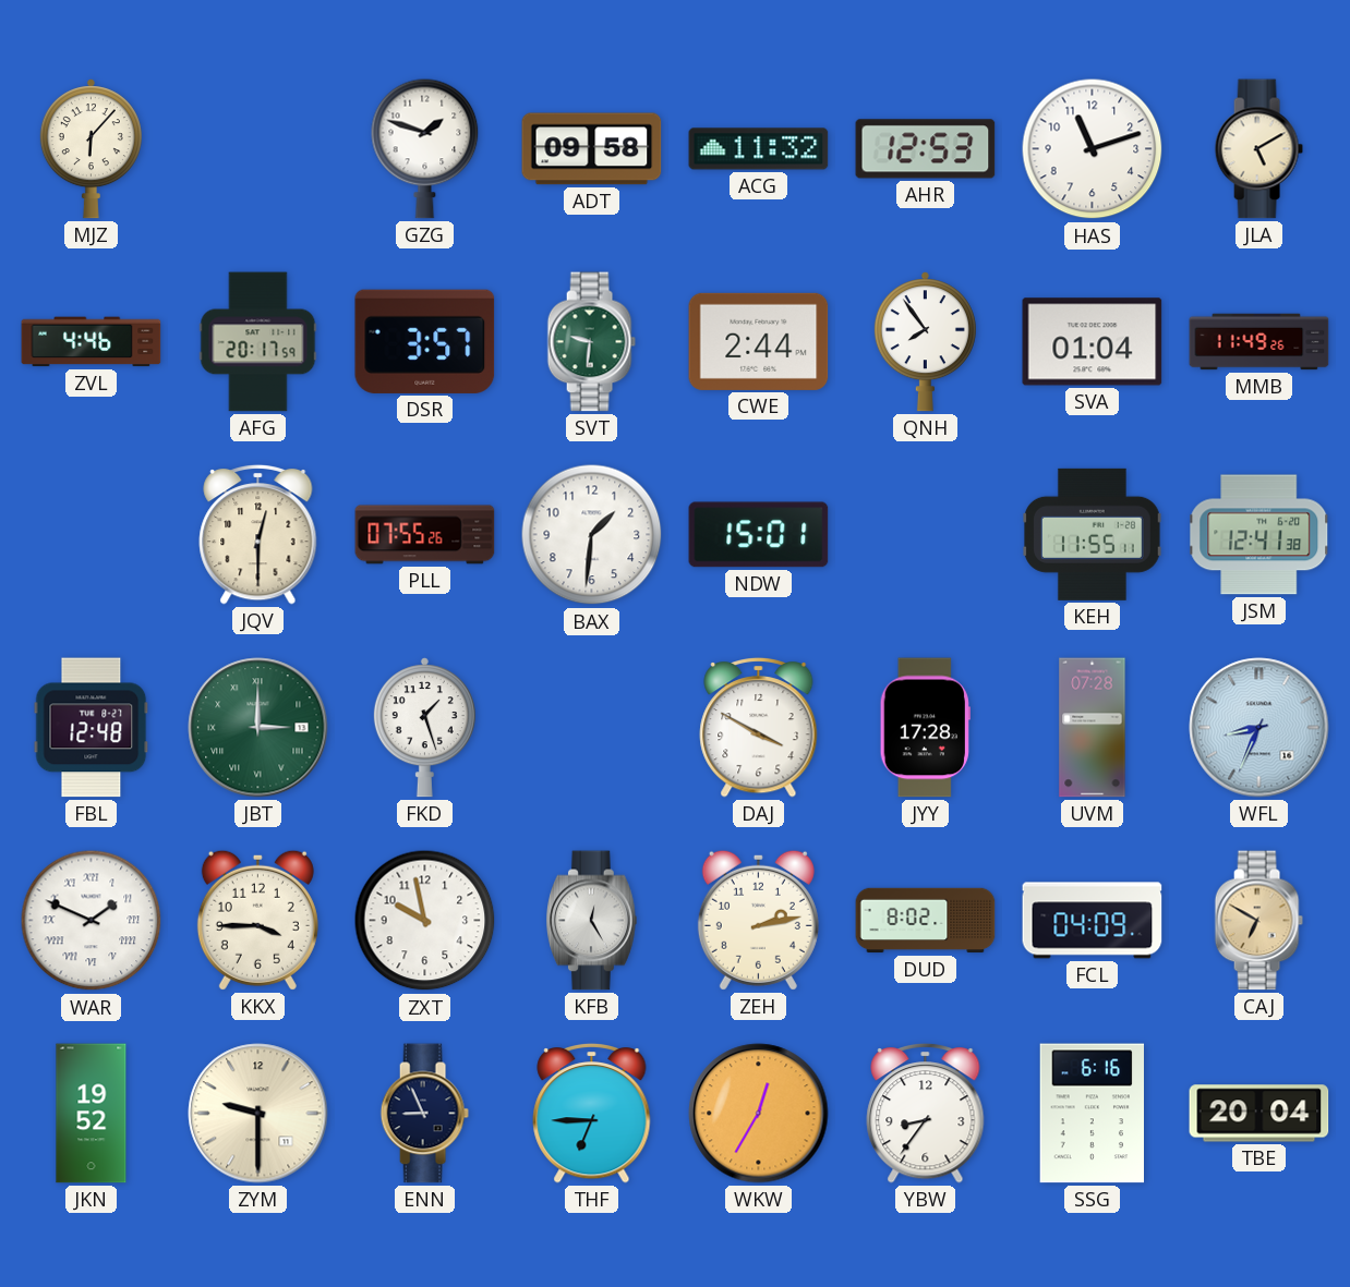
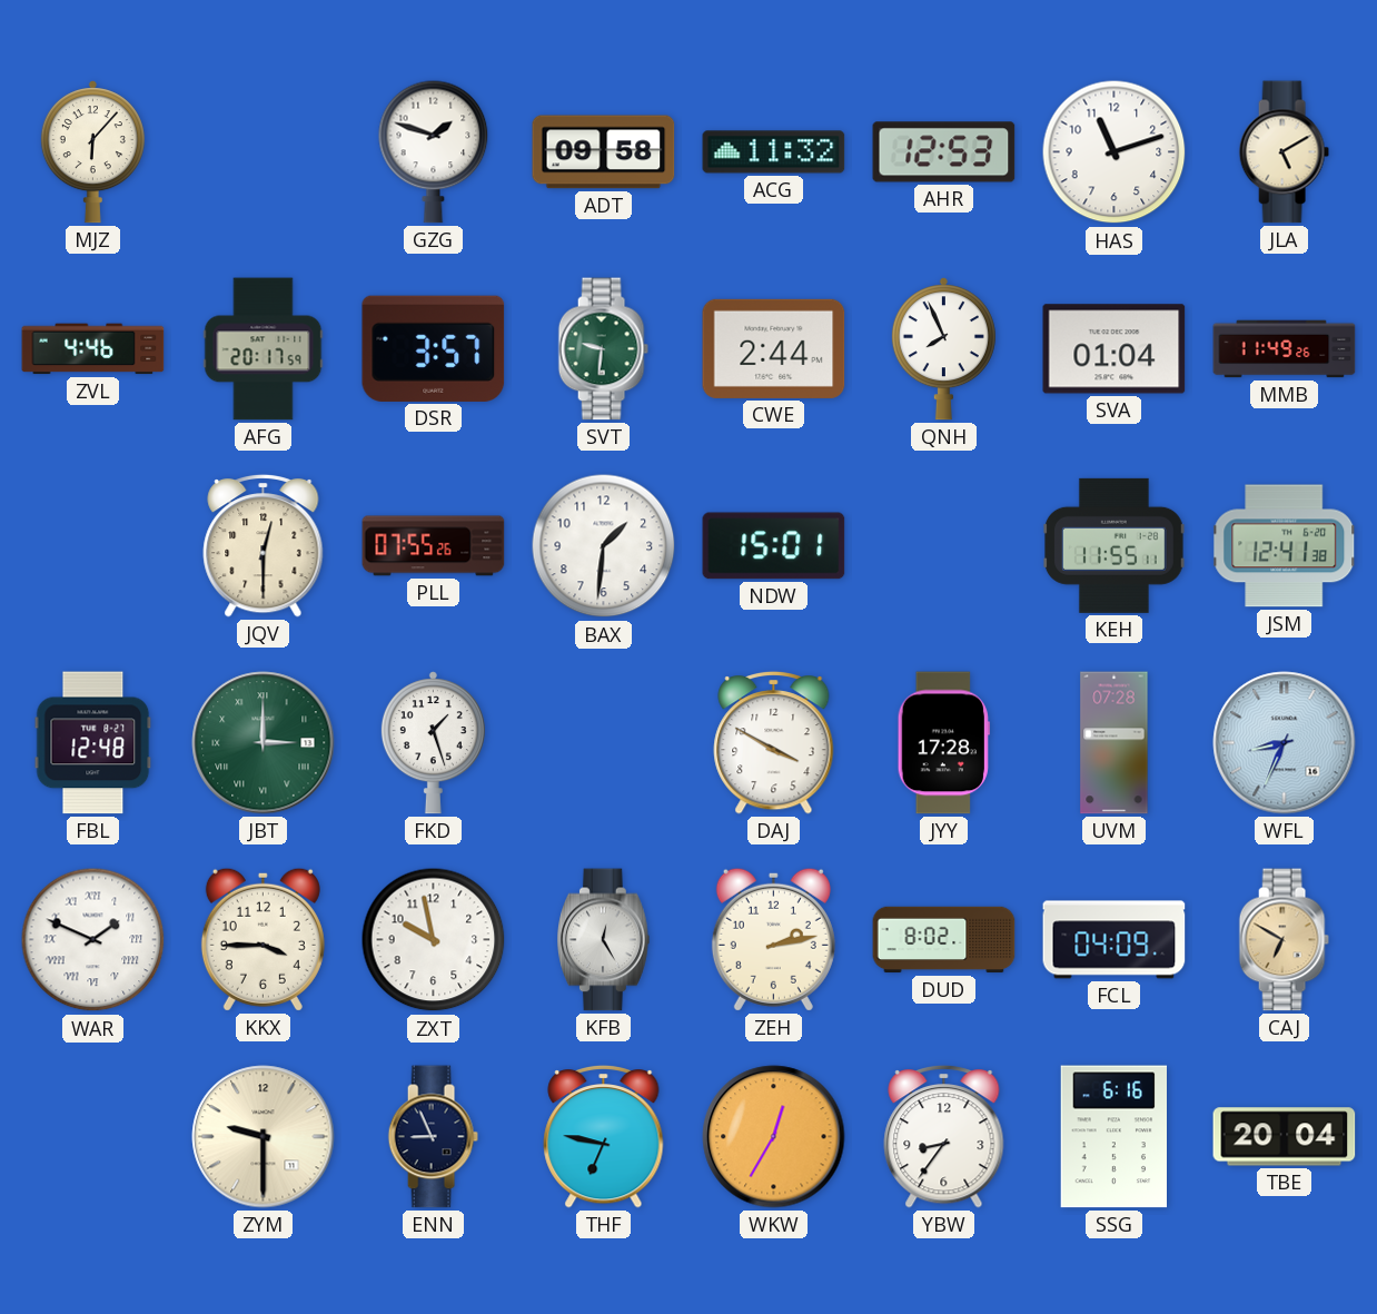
QNH: 7:54 -> 7:56 (943, 349)
JKN: 19:52 -> none (92, 1114)
THF: 6:45 -> 6:47 (604, 1136)
